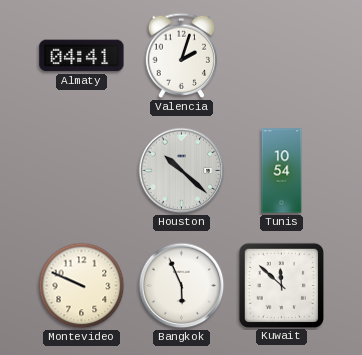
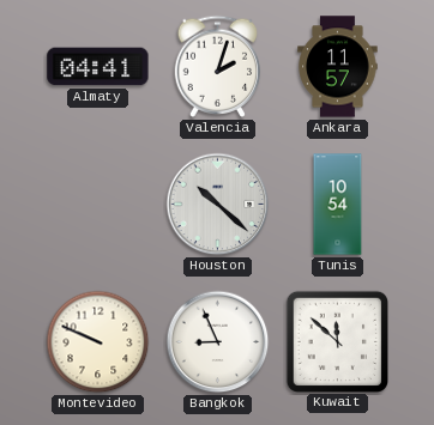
Ankara: none -> 11:57 (338, 67)
Bangkok: 5:56 -> 8:56 (218, 342)
